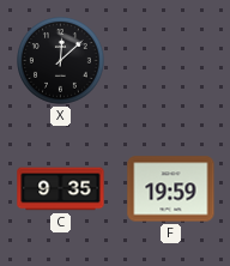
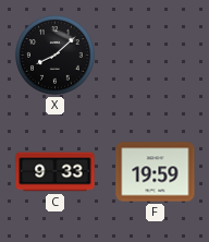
X: 12:08 -> 8:08 (56, 56)
C: 9:35 -> 9:33 (56, 172)
